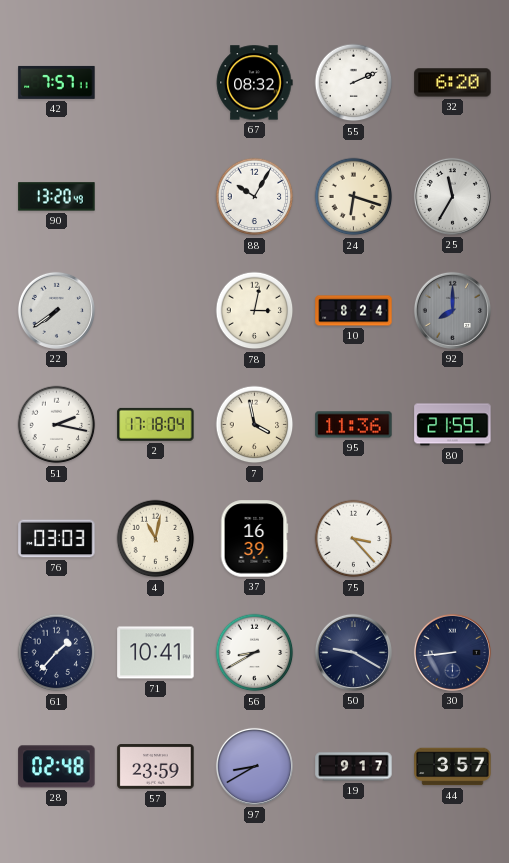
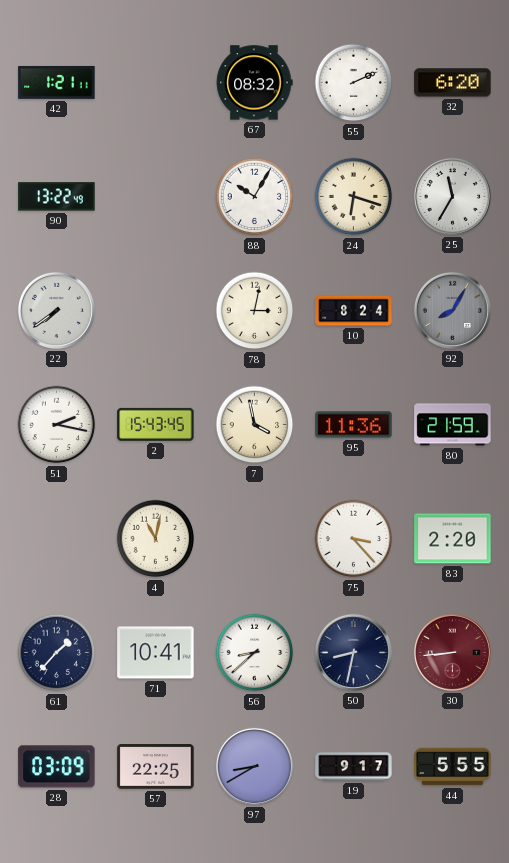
42: 7:57 -> 1:21 (57, 82)
90: 13:20 -> 13:22 (57, 197)
92: 8:00 -> 8:05 (452, 310)
2: 17:18 -> 15:43 (156, 424)
76: 03:03 -> none (57, 539)
37: 16:39 -> none (254, 539)
83: none -> 2:20 (453, 539)
56: 8:40 -> 8:38 (255, 653)
50: 9:20 -> 8:32 (353, 652)
30 dial: navy -> burgundy (452, 652)
28: 02:48 -> 03:09 (57, 767)
57: 23:59 -> 22:25 (156, 767)
44: 3:57 -> 5:55 (453, 767)
